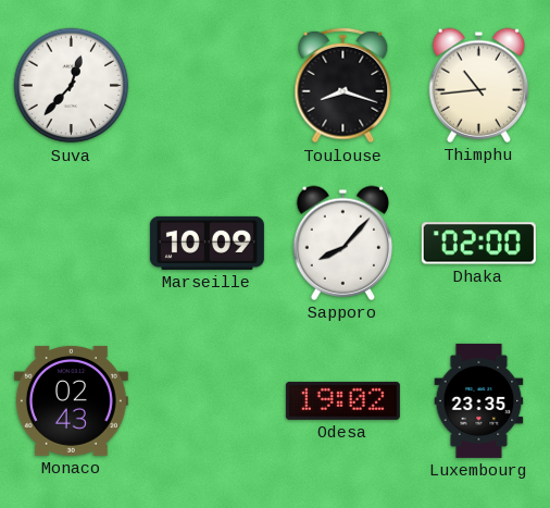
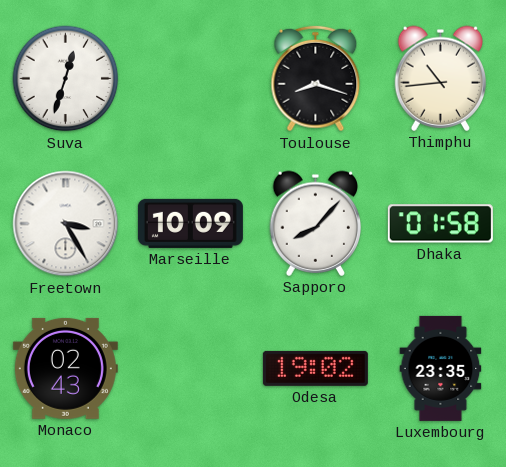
Suva: 12:37 -> 12:33 (66, 79)
Freetown: none -> 3:25 (66, 224)
Dhaka: 02:00 -> 01:58 (440, 224)
